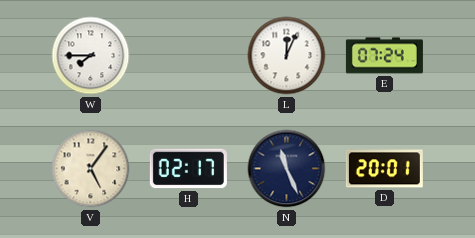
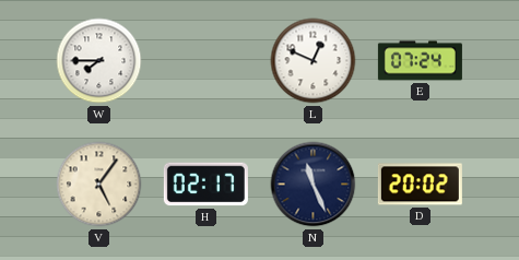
L: 12:04 -> 12:49 (314, 61)
D: 20:01 -> 20:02 (420, 185)
